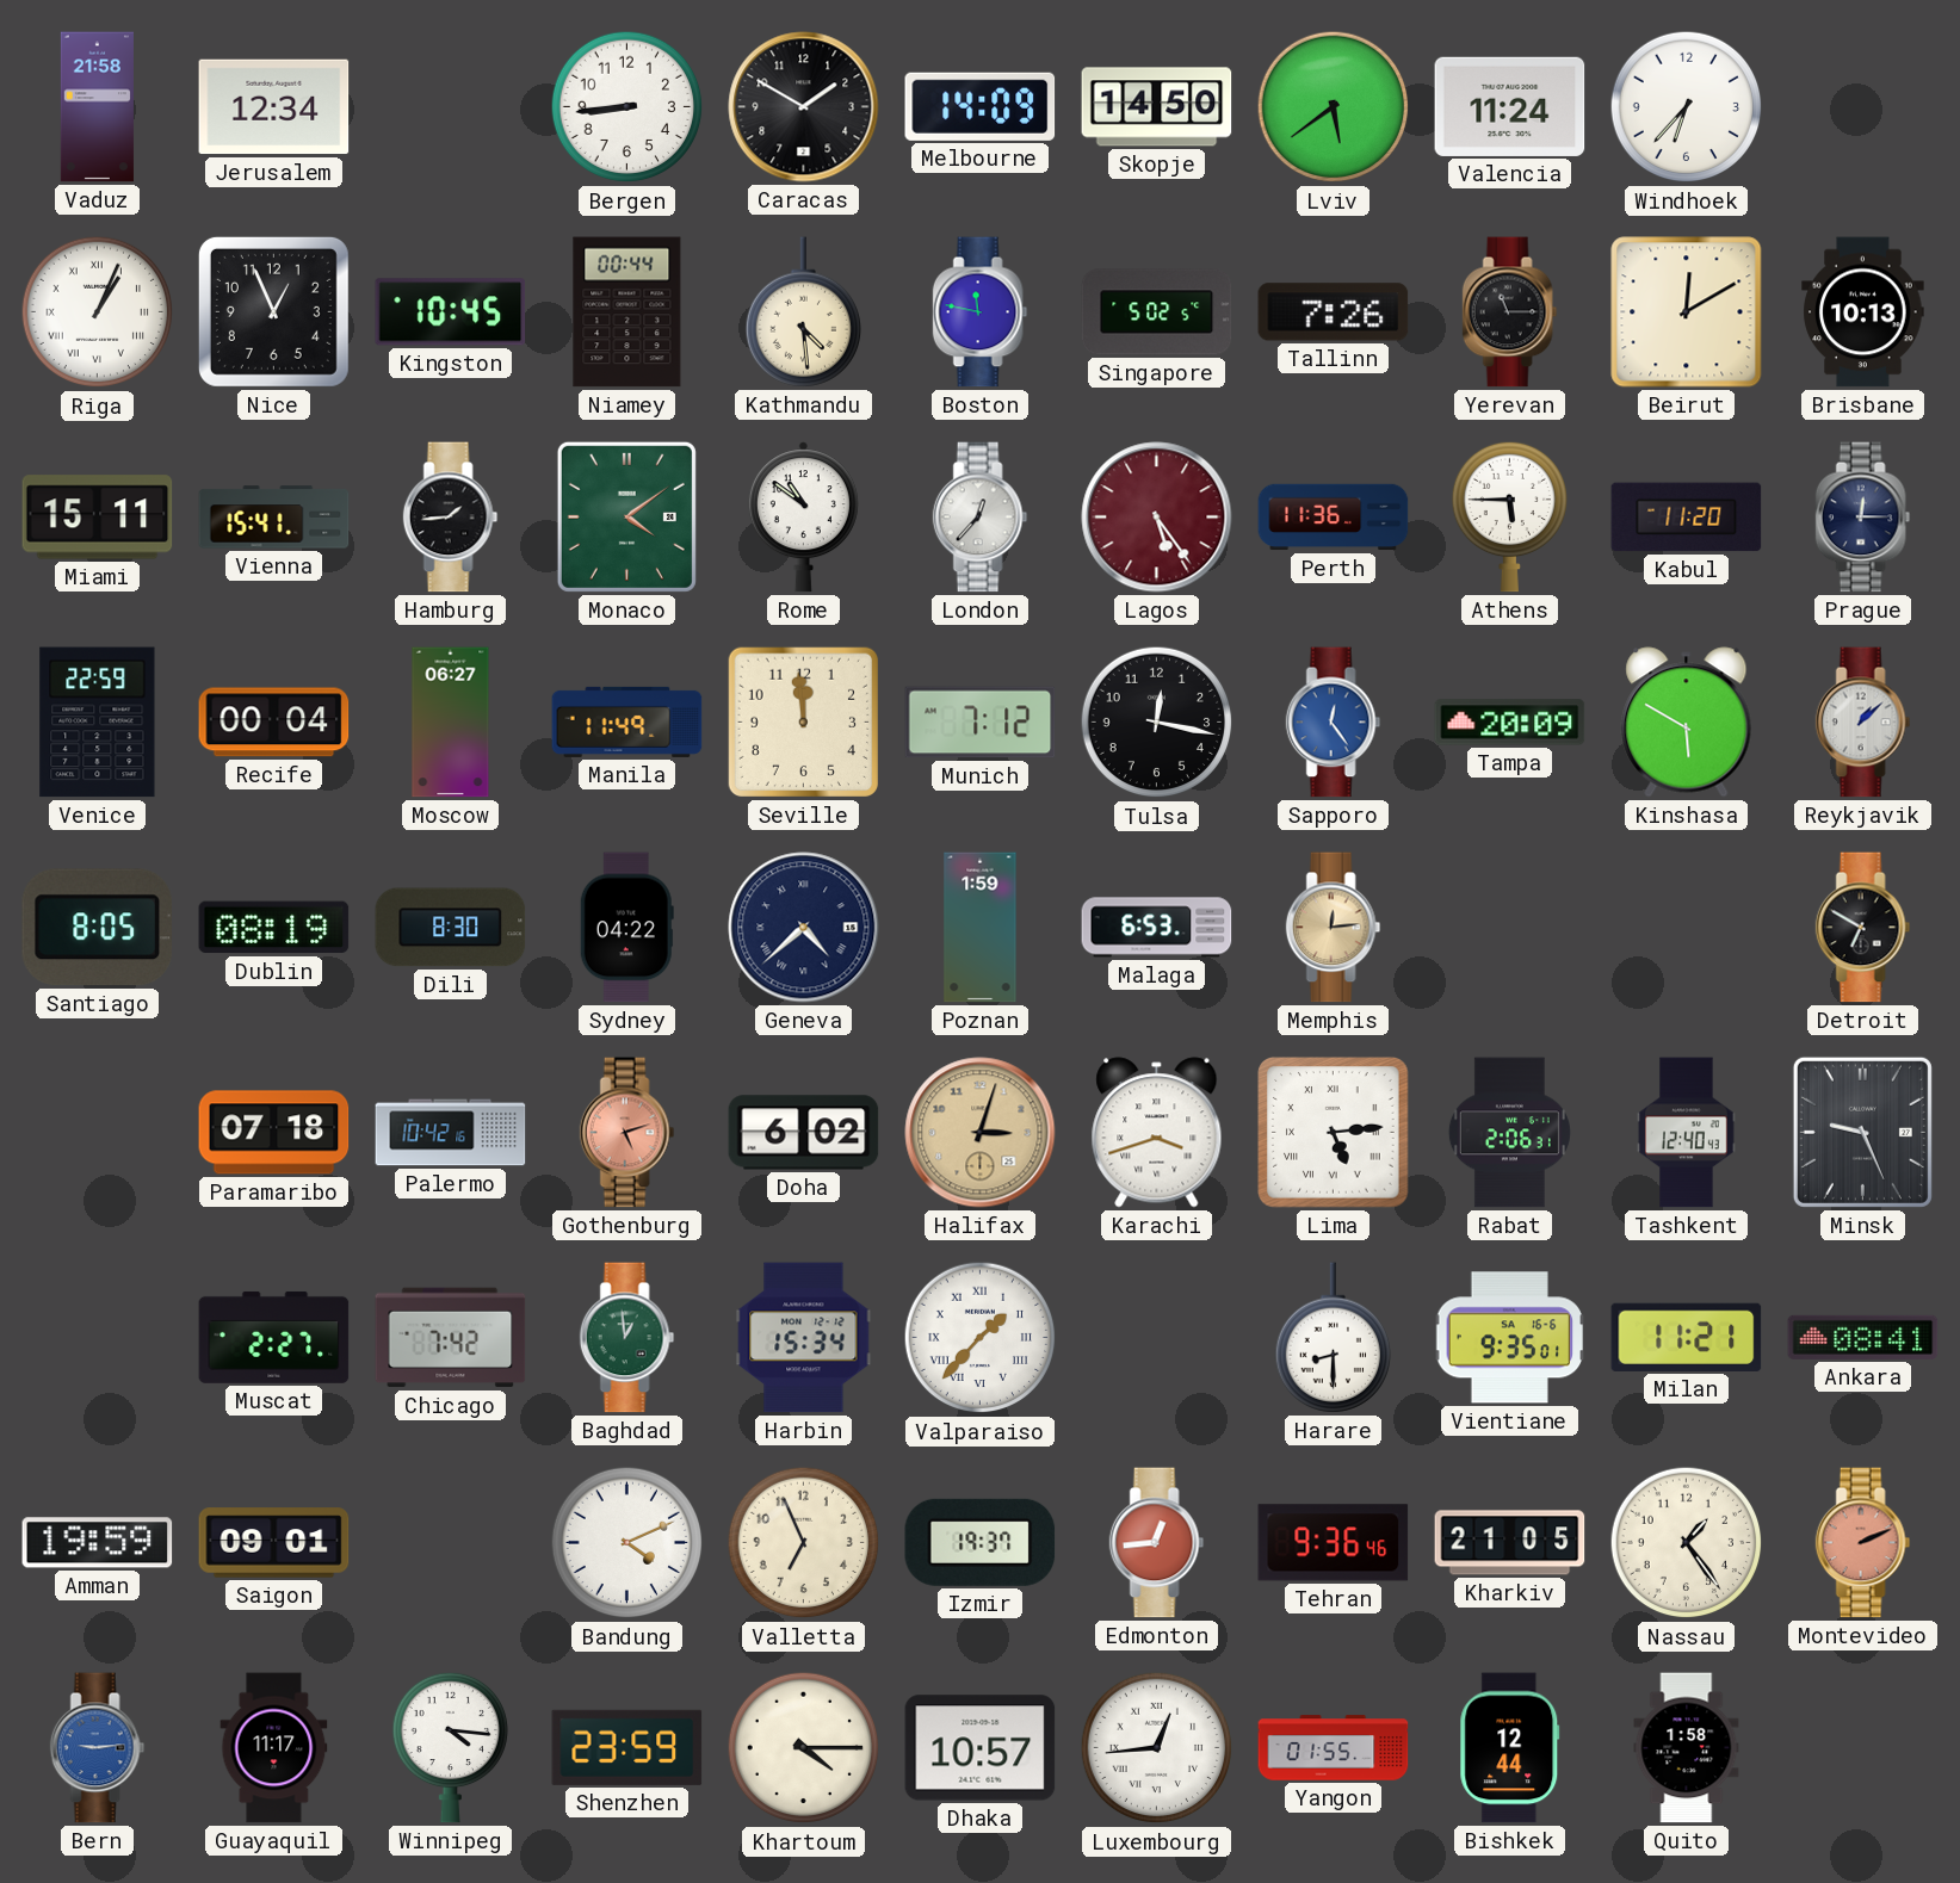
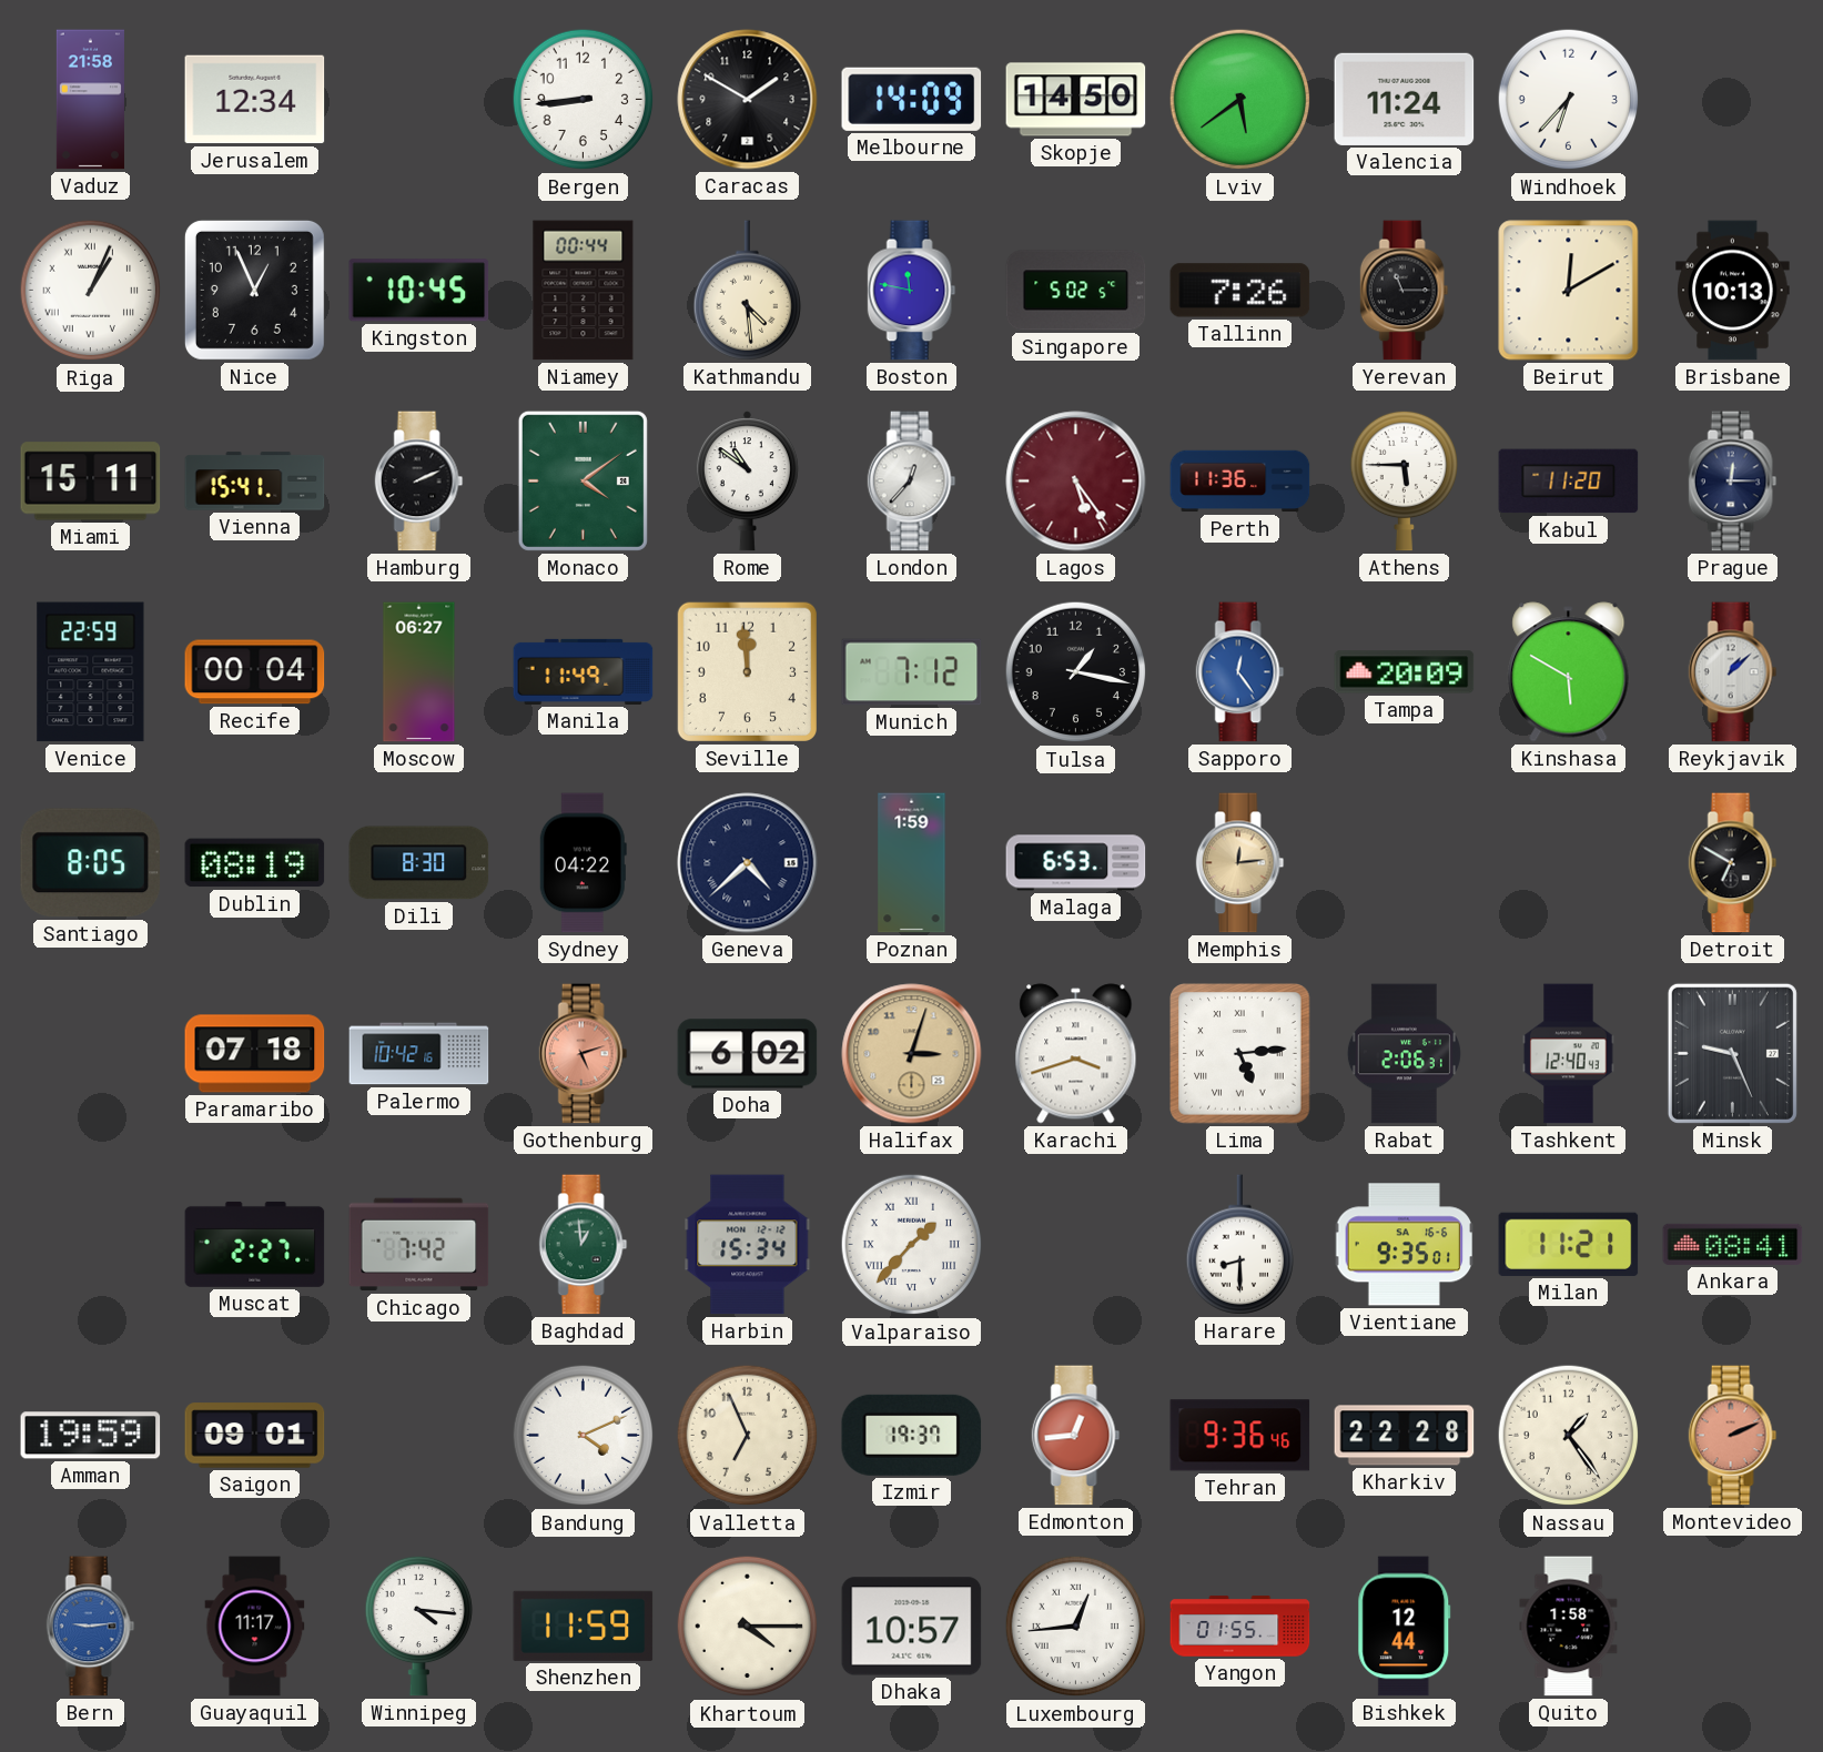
Hamburg: 1:44 -> 2:11 (419, 482)
Tulsa: 12:17 -> 1:17 (1076, 672)
Kharkiv: 21:05 -> 22:28 (1405, 1436)
Shenzhen: 23:59 -> 11:59 (584, 1626)
